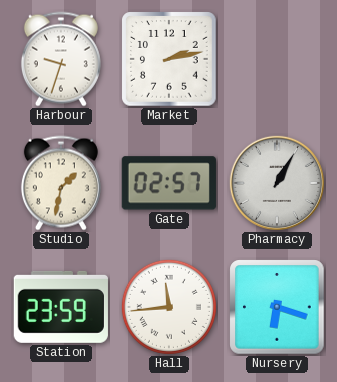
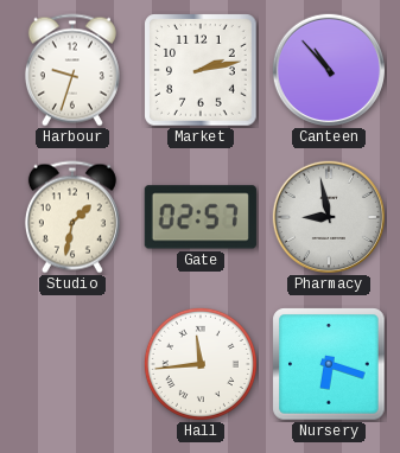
Canteen: none -> 10:53 (328, 69)
Pharmacy: 1:05 -> 8:58 (328, 216)
Station: 23:59 -> none (61, 307)
